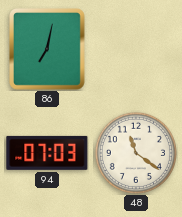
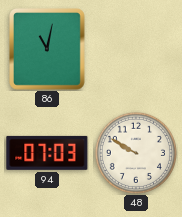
86: 7:02 -> 11:02 (48, 50)
48: 11:21 -> 9:50 (136, 153)
